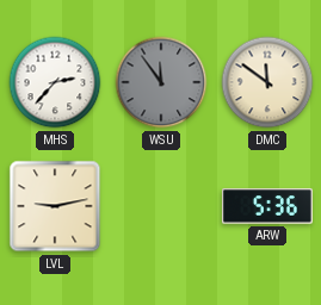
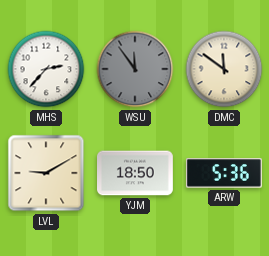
LVL: 9:13 -> 9:10 (46, 173)
YJM: none -> 18:50 (136, 173)
